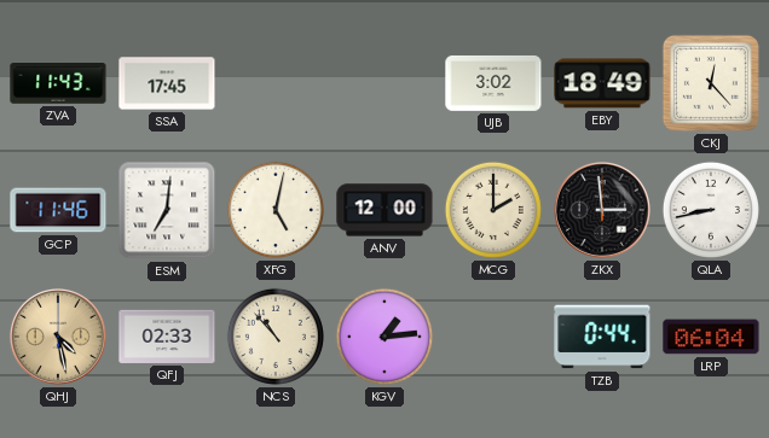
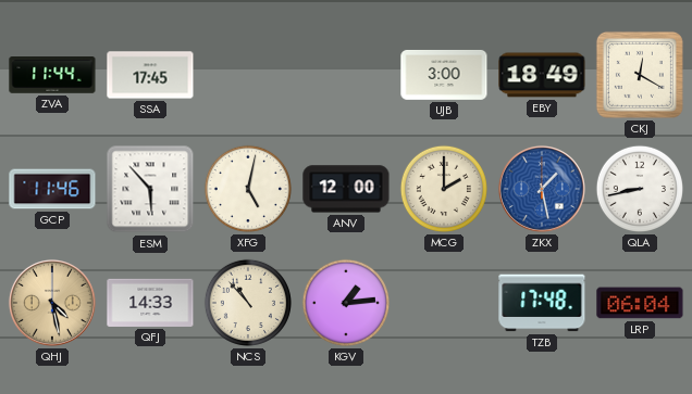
ZVA: 11:43 -> 11:44 (52, 75)
UJB: 3:02 -> 3:00 (444, 75)
CKJ: 12:23 -> 12:20 (640, 75)
ESM: 7:01 -> 5:53 (150, 189)
ZKX: 2:59 -> 1:28 (542, 189)
ZKX dial: black -> blue (542, 189)
QFJ: 02:33 -> 14:33 (150, 303)
TZB: 0:44 -> 17:48 (542, 303)
